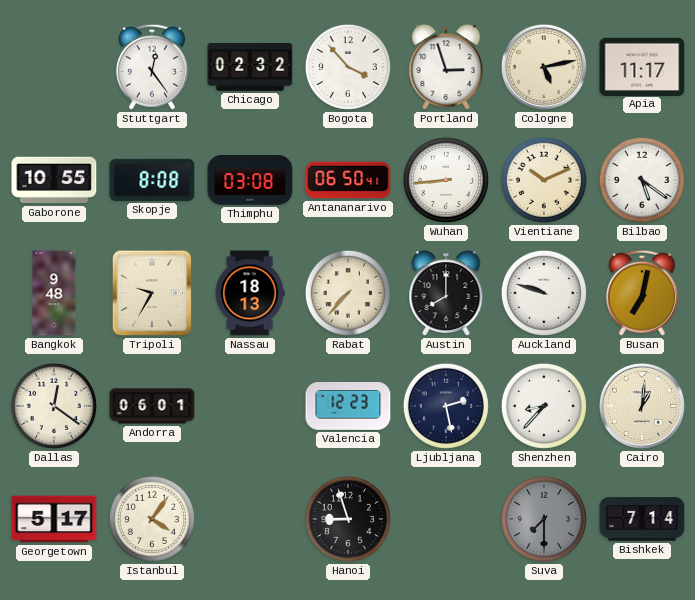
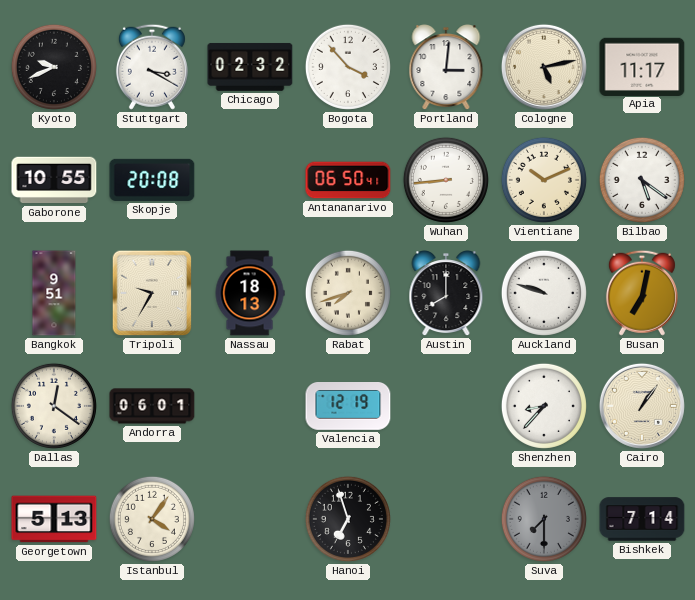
Kyoto: none -> 9:41 (54, 67)
Stuttgart: 12:24 -> 3:20 (152, 67)
Portland: 2:57 -> 3:01 (446, 68)
Skopje: 8:08 -> 20:08 (152, 180)
Thimphu: 03:08 -> none (250, 180)
Bangkok: 9:48 -> 9:51 (54, 293)
Rabat: 7:37 -> 7:42 (348, 293)
Valencia: 12:23 -> 12:19 (348, 406)
Ljubljana: 2:28 -> none (446, 406)
Cairo: 1:01 -> 1:06 (642, 406)
Georgetown: 5:17 -> 5:13 (54, 519)
Hanoi: 8:57 -> 6:57 (348, 519)
